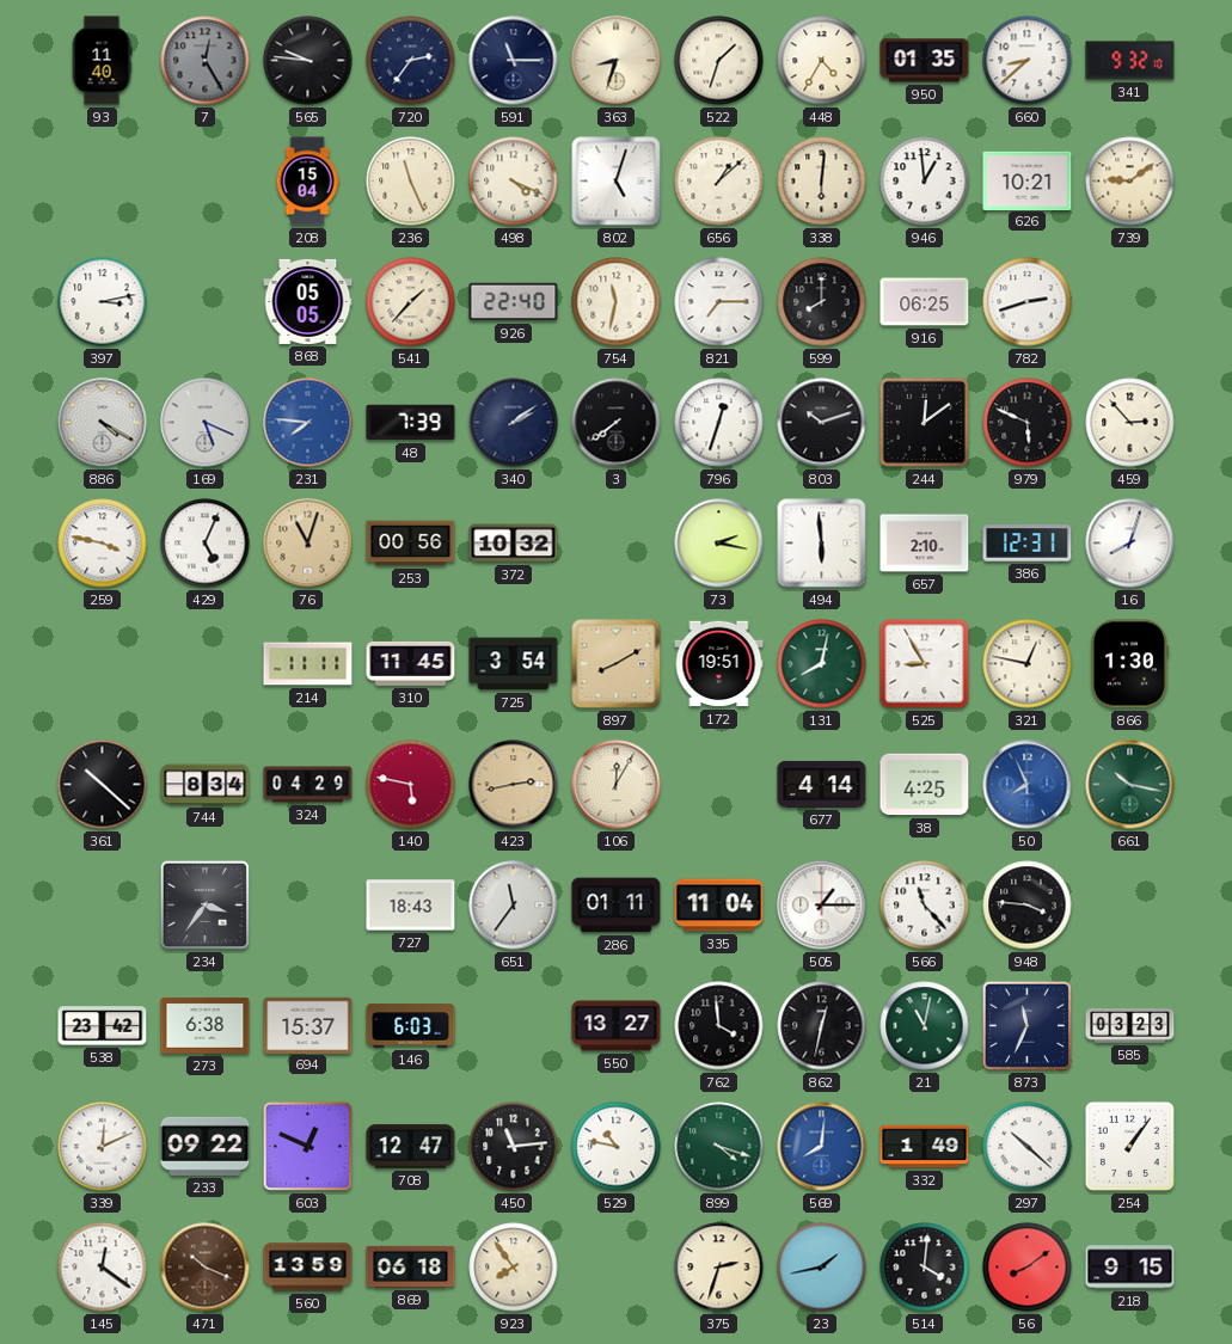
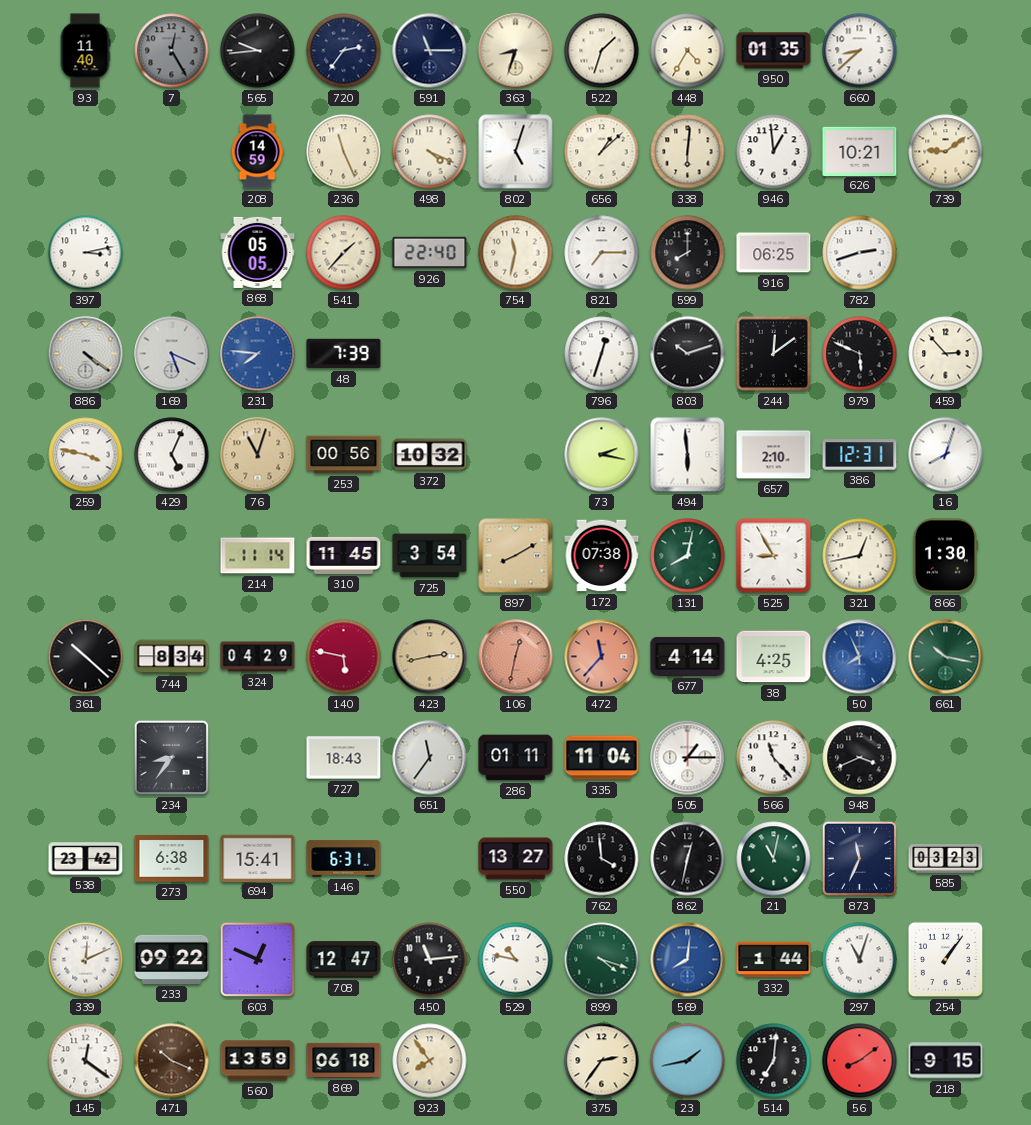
565: 9:46 -> 9:44 (258, 51)
341: 9:32 -> none (1130, 61)
208: 15:04 -> 14:59 (257, 152)
886: 4:20 -> 4:21 (86, 354)
340: 2:09 -> none (514, 423)
3: 7:39 -> none (617, 423)
214: 11:11 -> 11:14 (258, 556)
172: 19:51 -> 07:38 (602, 556)
321: 12:47 -> 12:43 (860, 556)
106: 12:05 -> 12:32 (516, 657)
106 dial: cream -> salmon (516, 657)
472: none -> 11:37 (602, 657)
234: 3:36 -> 8:36 (171, 757)
948: 3:46 -> 3:41 (860, 758)
694: 15:37 -> 15:41 (258, 858)
146: 6:03 -> 6:31 (344, 859)
332: 1:49 -> 1:44 (774, 960)
297: 10:22 -> 11:03 (860, 960)
375: 2:33 -> 2:36 (602, 1061)
514: 4:01 -> 7:01 (774, 1061)
